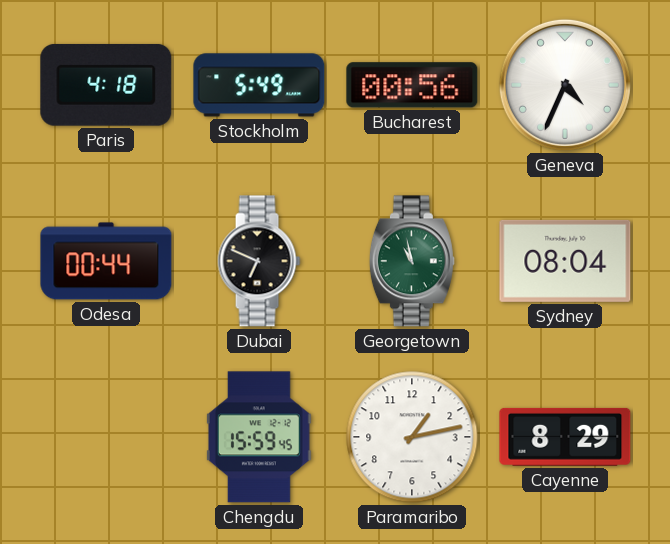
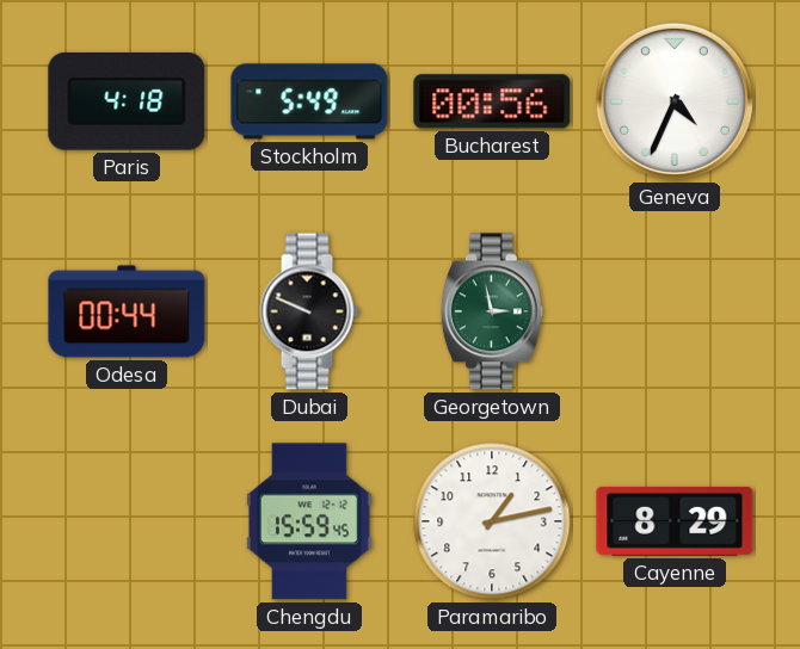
Dubai: 6:49 -> 9:49 (309, 311)
Georgetown: 10:58 -> 2:58 (492, 311)
Sydney: 08:04 -> none (565, 261)
